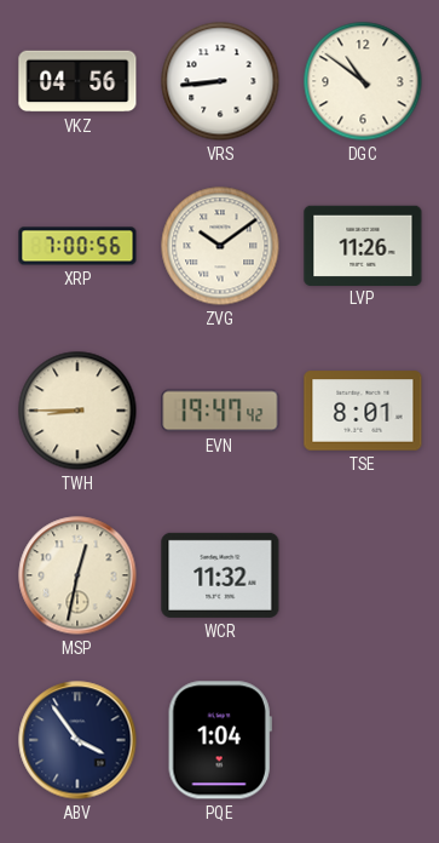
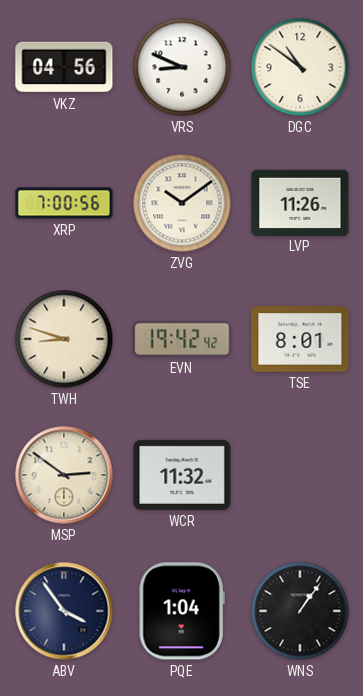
VRS: 8:44 -> 8:49 (182, 67)
TWH: 8:45 -> 8:48 (64, 339)
EVN: 19:47 -> 19:42 (182, 339)
MSP: 12:32 -> 2:51 (64, 475)
WNS: none -> 1:06 (300, 611)
